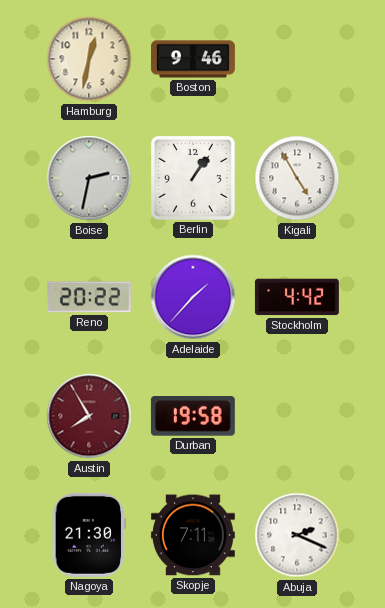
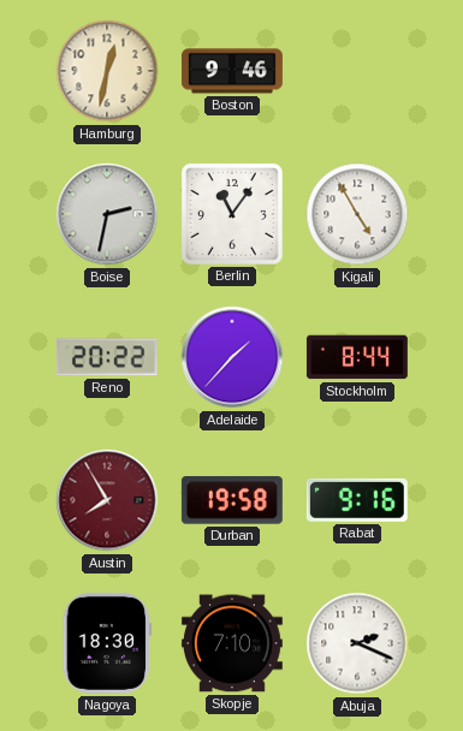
Berlin: 1:06 -> 11:06 (232, 214)
Stockholm: 4:42 -> 8:44 (357, 357)
Rabat: none -> 9:16 (357, 500)
Nagoya: 21:30 -> 18:30 (107, 643)
Skopje: 7:11 -> 7:10 (232, 643)
